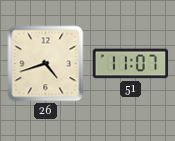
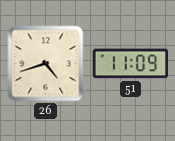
51: 11:07 -> 11:09 (131, 64)
